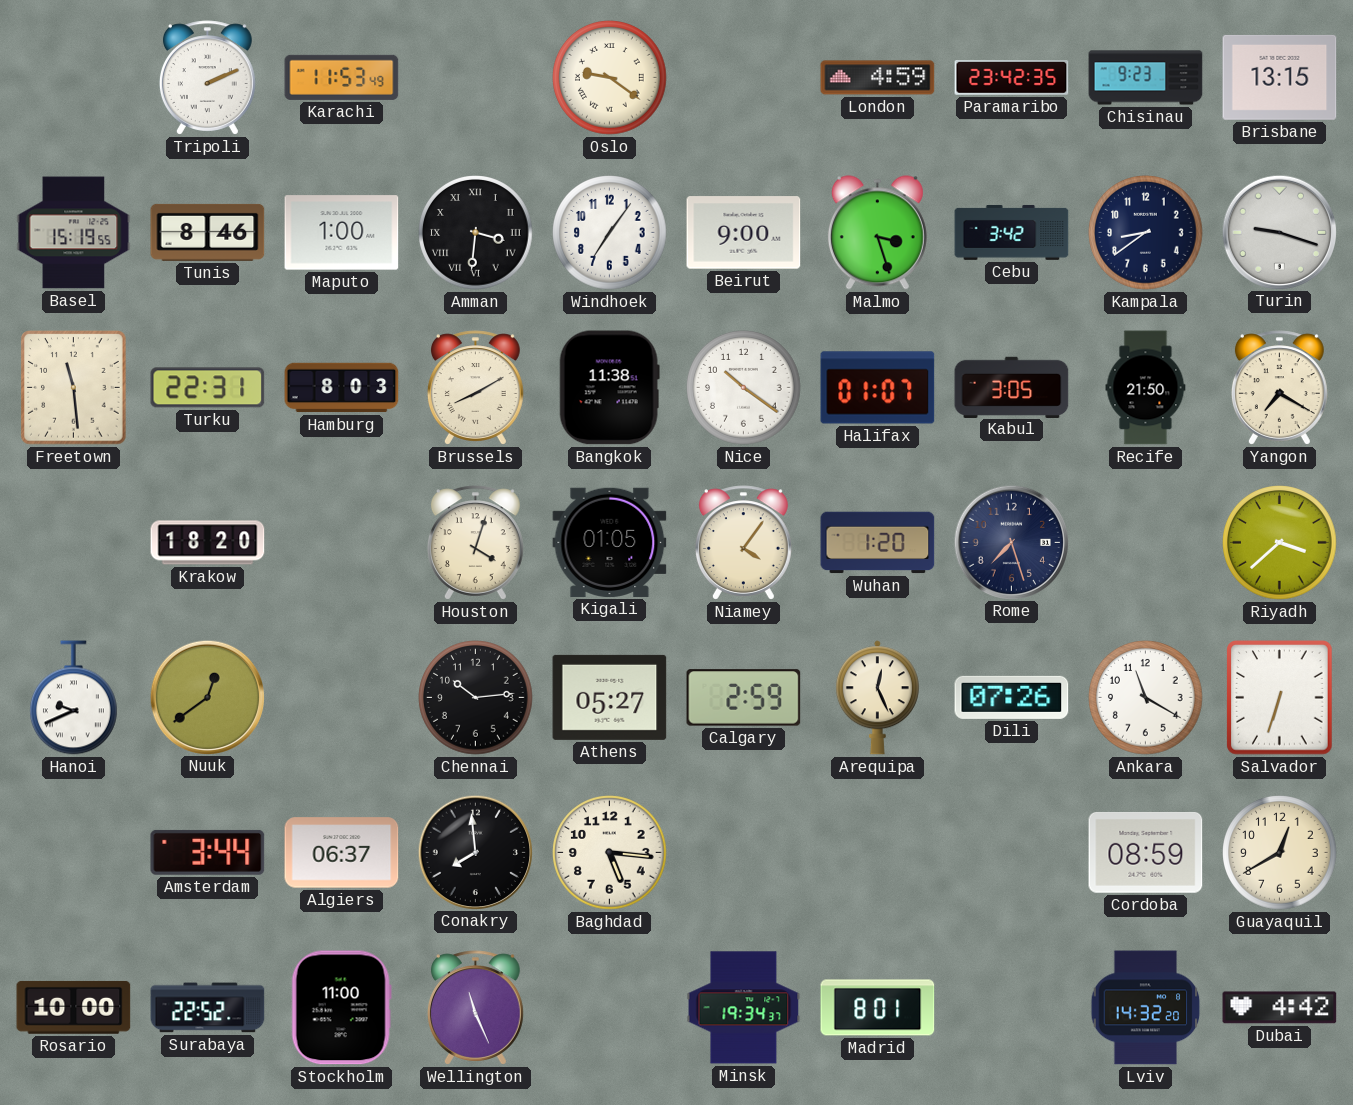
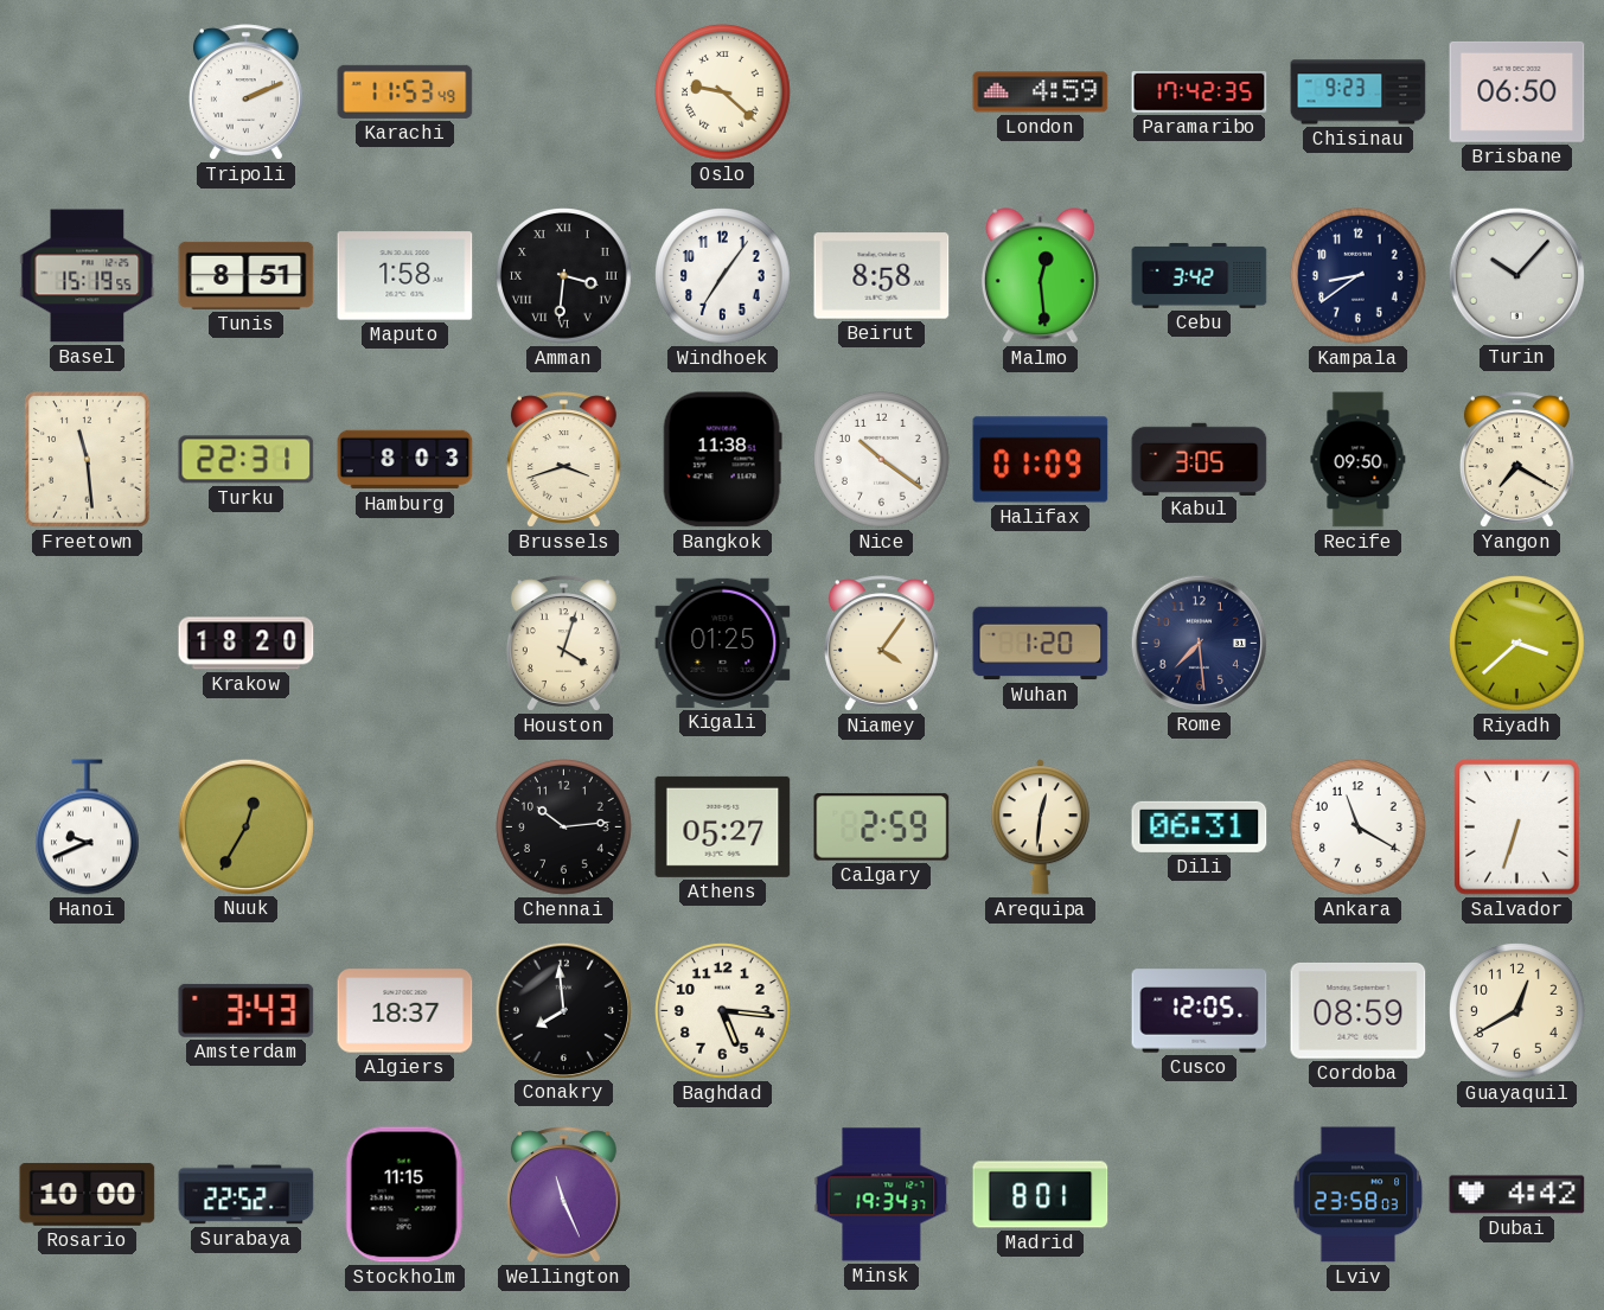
Oslo: 9:21 -> 9:22 (723, 92)
Paramaribo: 23:42 -> 17:42 (1200, 92)
Brisbane: 13:15 -> 06:50 (1517, 91)
Tunis: 8:46 -> 8:51 (247, 275)
Maputo: 1:00 -> 1:58 (405, 276)
Beirut: 9:00 -> 8:58 (882, 276)
Malmo: 3:27 -> 12:29 (1040, 276)
Turin: 9:18 -> 10:07 (1516, 275)
Brussels: 8:10 -> 3:42 (563, 460)
Halifax: 01:07 -> 01:09 (1041, 460)
Recife: 21:50 -> 09:50 (1359, 460)
Kigali: 01:05 -> 01:25 (723, 643)
Rome: 7:27 -> 7:29 (1199, 643)
Nuuk: 12:39 -> 12:35 (245, 826)
Arequipa: 12:26 -> 12:31 (1040, 827)
Dili: 07:26 -> 06:31 (1200, 826)
Amsterdam: 3:44 -> 3:43 (247, 1010)
Algiers: 06:37 -> 18:37 (405, 1011)
Cusco: none -> 12:05 (1200, 1011)
Stockholm: 11:00 -> 11:15 (404, 1195)
Lviv: 14:32 -> 23:58 (1359, 1195)
